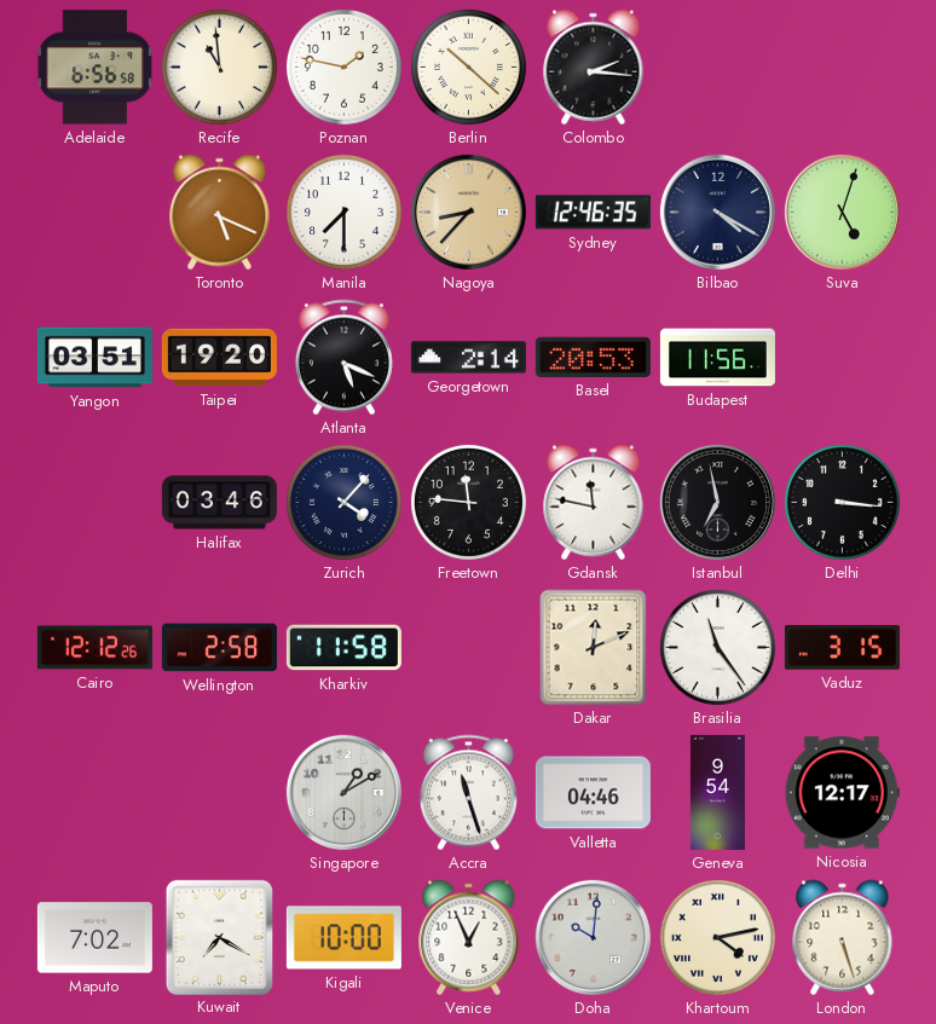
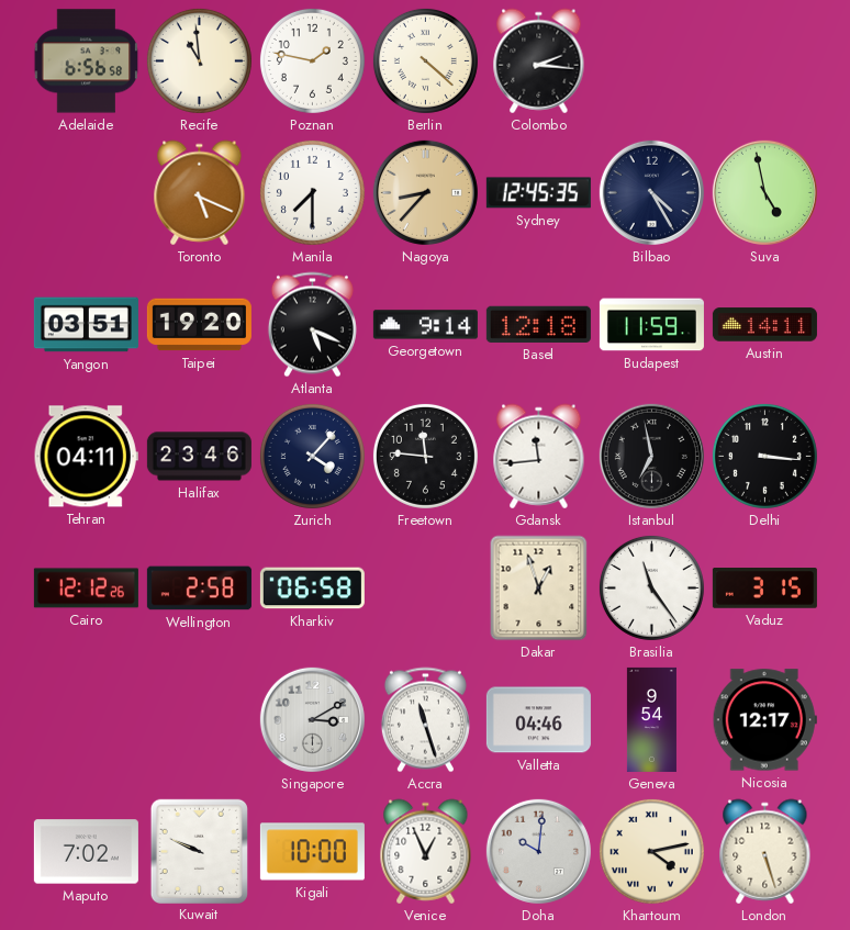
Berlin: 10:22 -> 4:22 (425, 60)
Sydney: 12:46 -> 12:45 (538, 193)
Bilbao: 4:20 -> 4:25 (651, 192)
Suva: 5:03 -> 4:58 (764, 192)
Georgetown: 2:14 -> 9:14 (425, 325)
Basel: 20:53 -> 12:18 (538, 324)
Budapest: 11:56 -> 11:59 (651, 325)
Austin: none -> 14:11 (764, 325)
Tehran: none -> 04:11 (86, 457)
Halifax: 03:46 -> 23:46 (199, 457)
Gdansk: 11:47 -> 11:44 (539, 457)
Kharkiv: 11:58 -> 06:58 (312, 589)
Dakar: 12:11 -> 12:57 (539, 589)
Singapore: 1:10 -> 3:10 (312, 719)
Kuwait: 7:20 -> 9:49 (199, 851)
